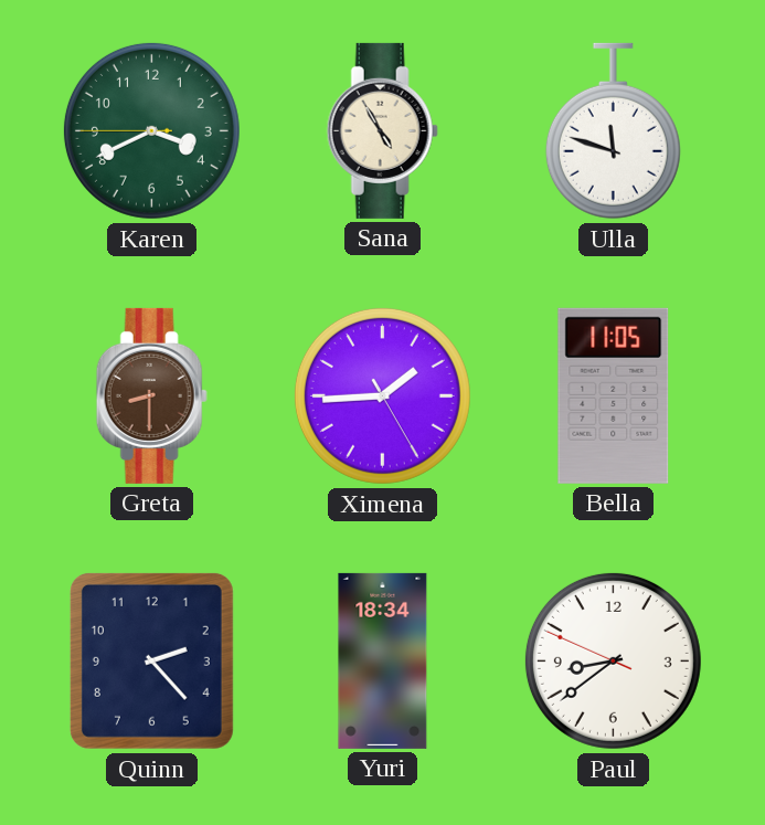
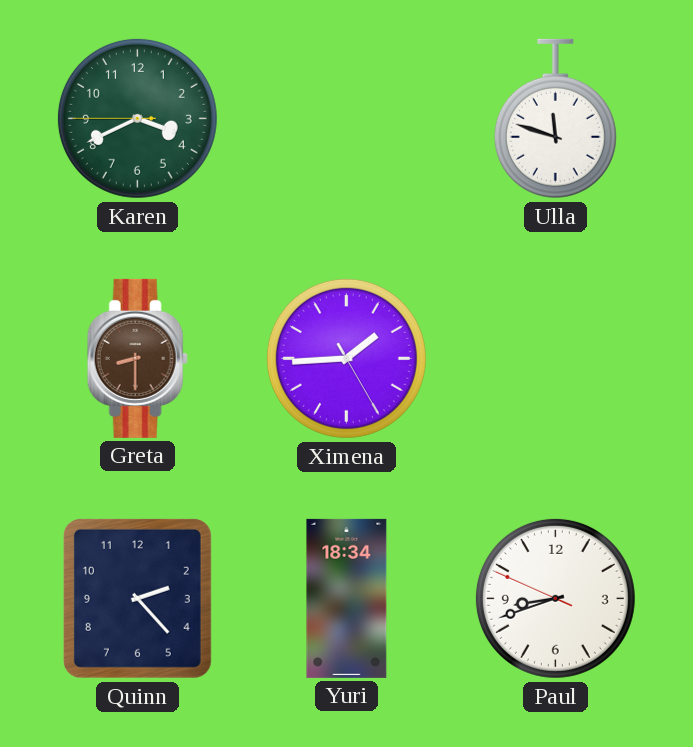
Sana: 4:55 -> none (382, 130)
Bella: 11:05 -> none (614, 395)
Paul: 8:38 -> 8:41 (555, 598)
